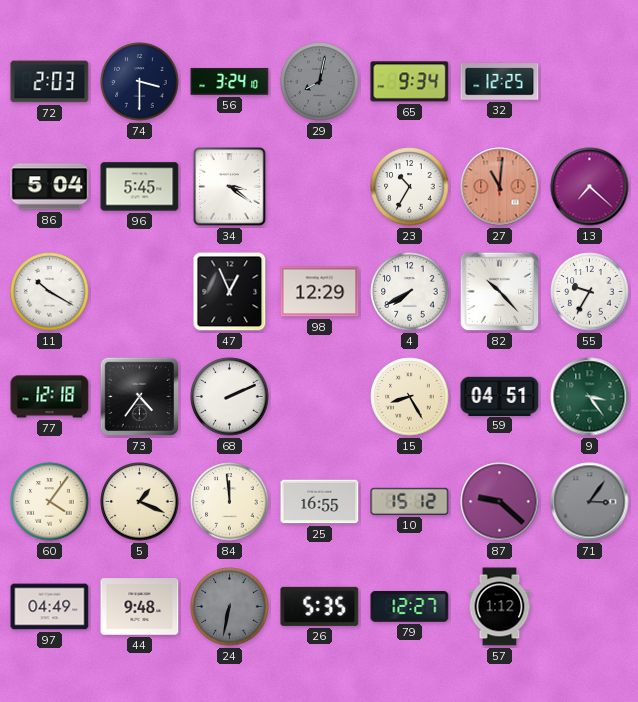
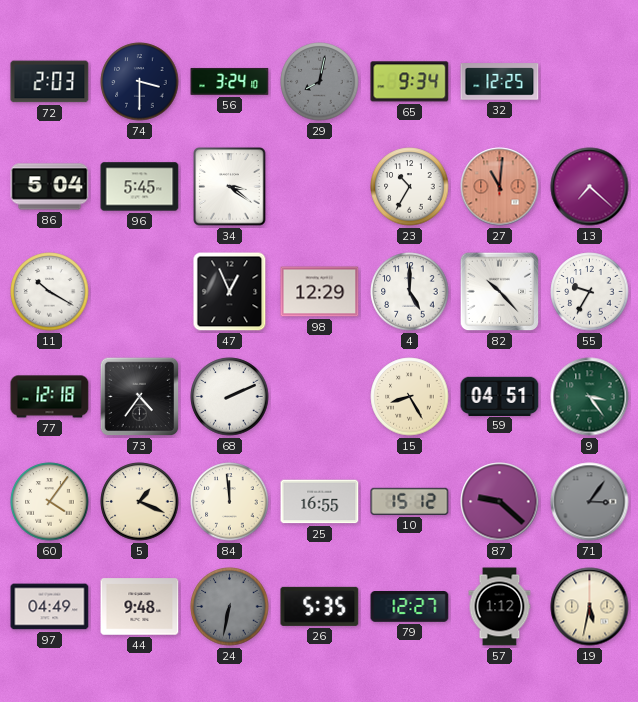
4: 7:40 -> 5:00 (410, 292)
19: none -> 5:32 (590, 607)
